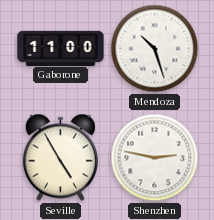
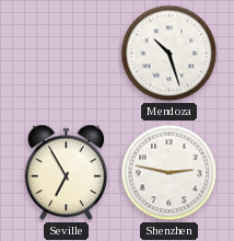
Gaborone: 11:00 -> none (61, 48)
Seville: 4:55 -> 6:55 (66, 173)
